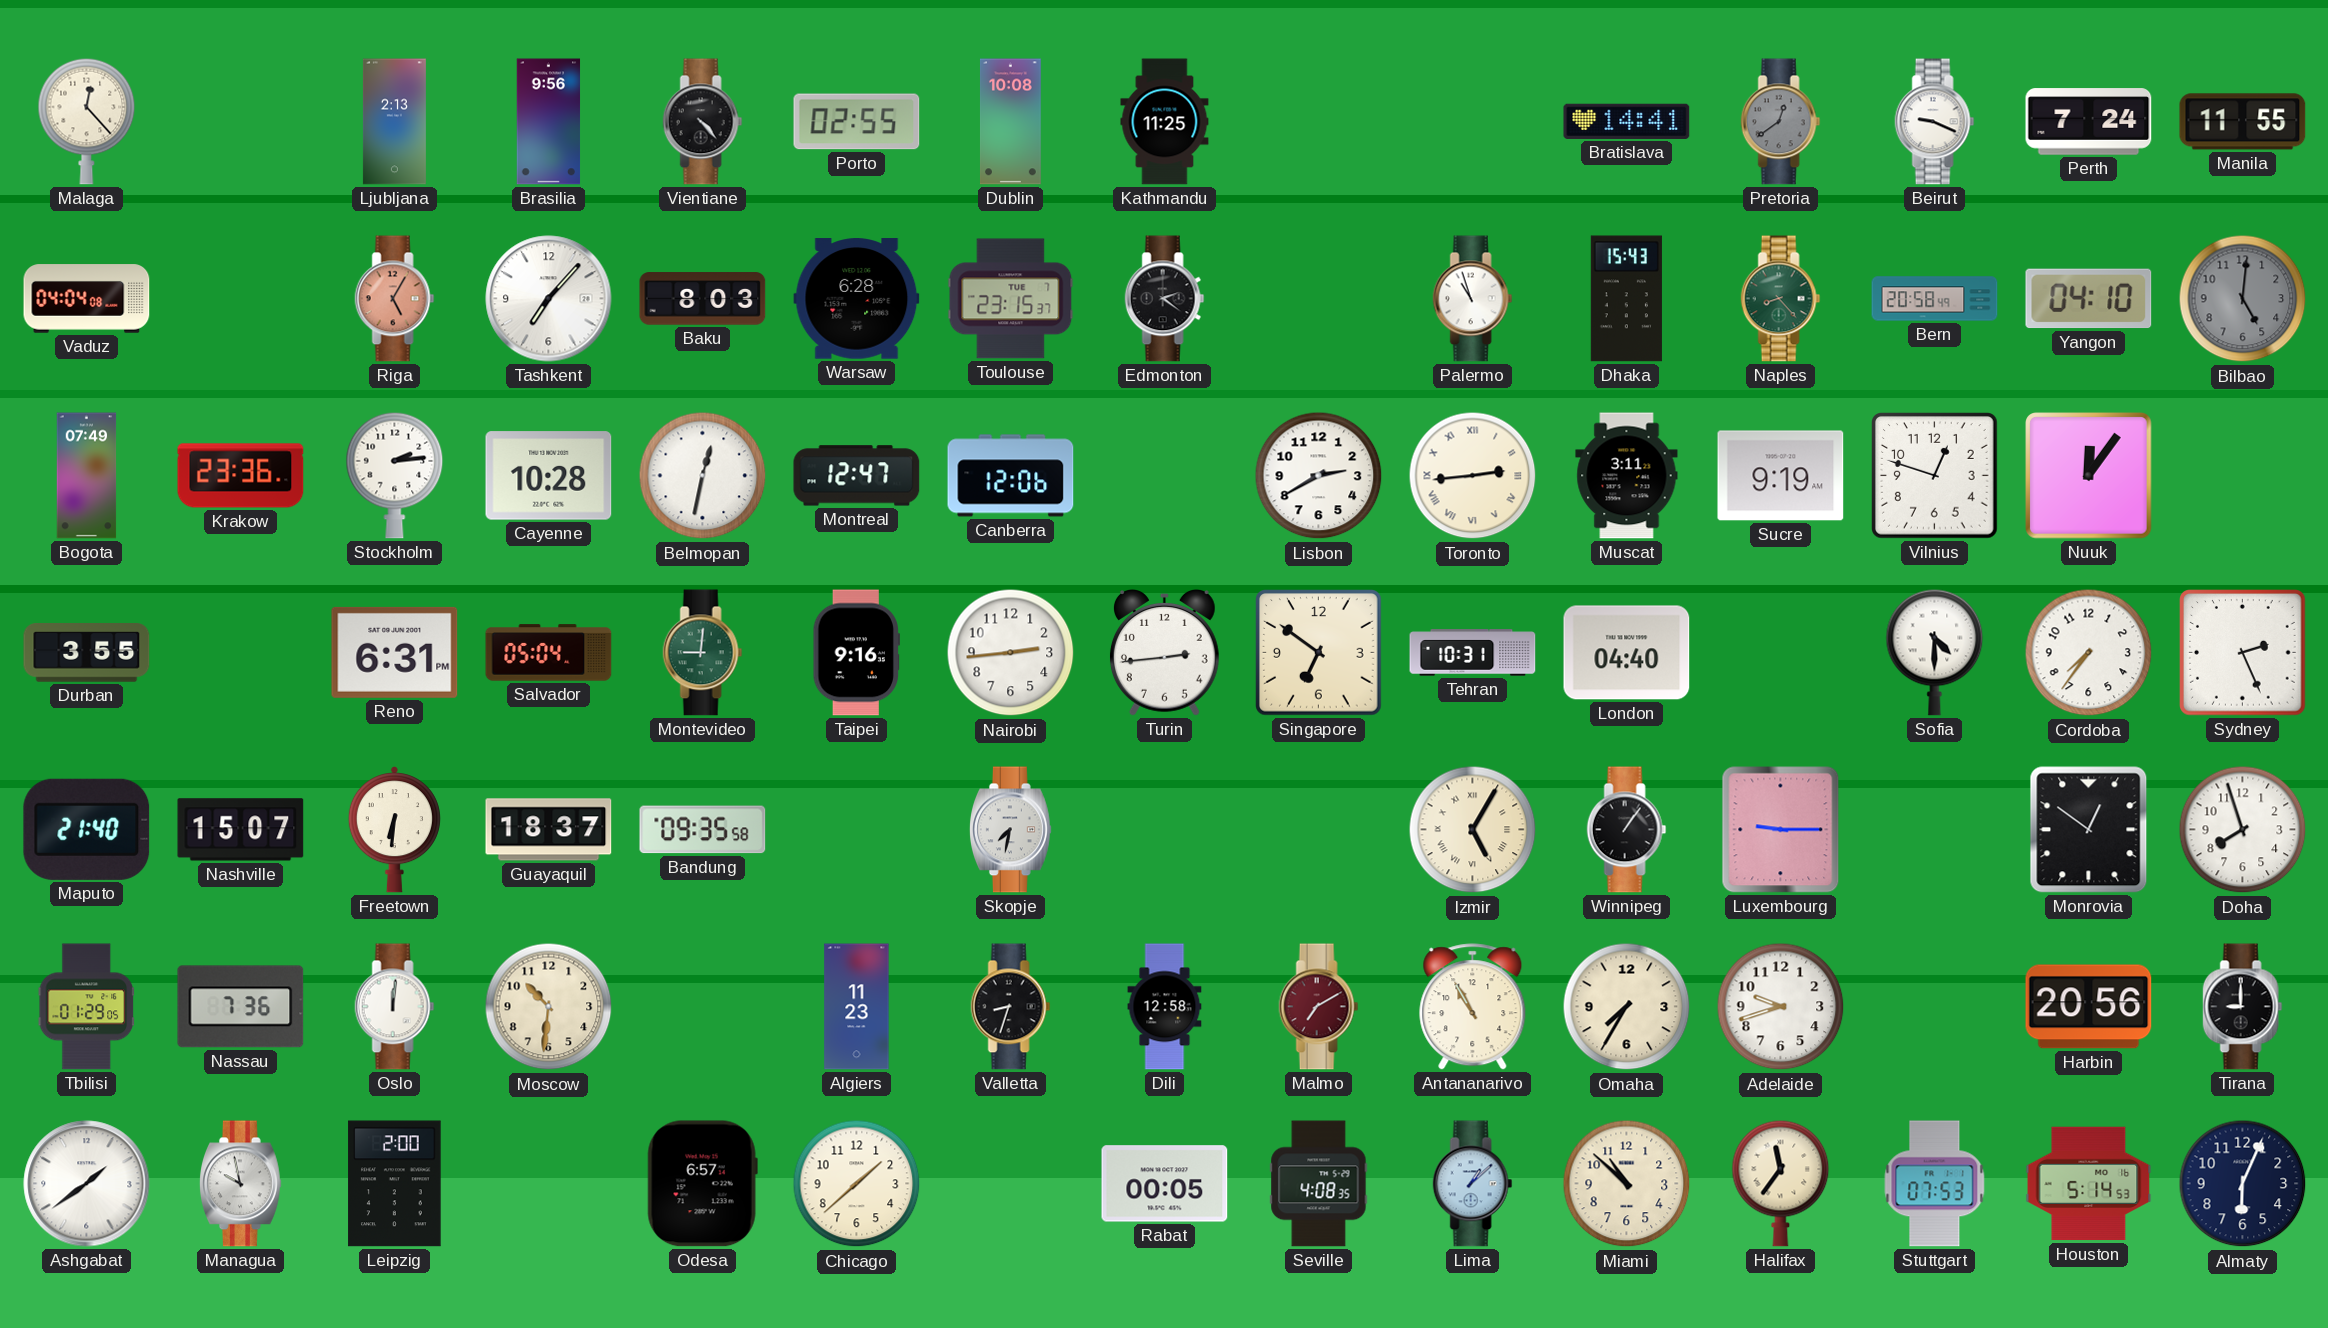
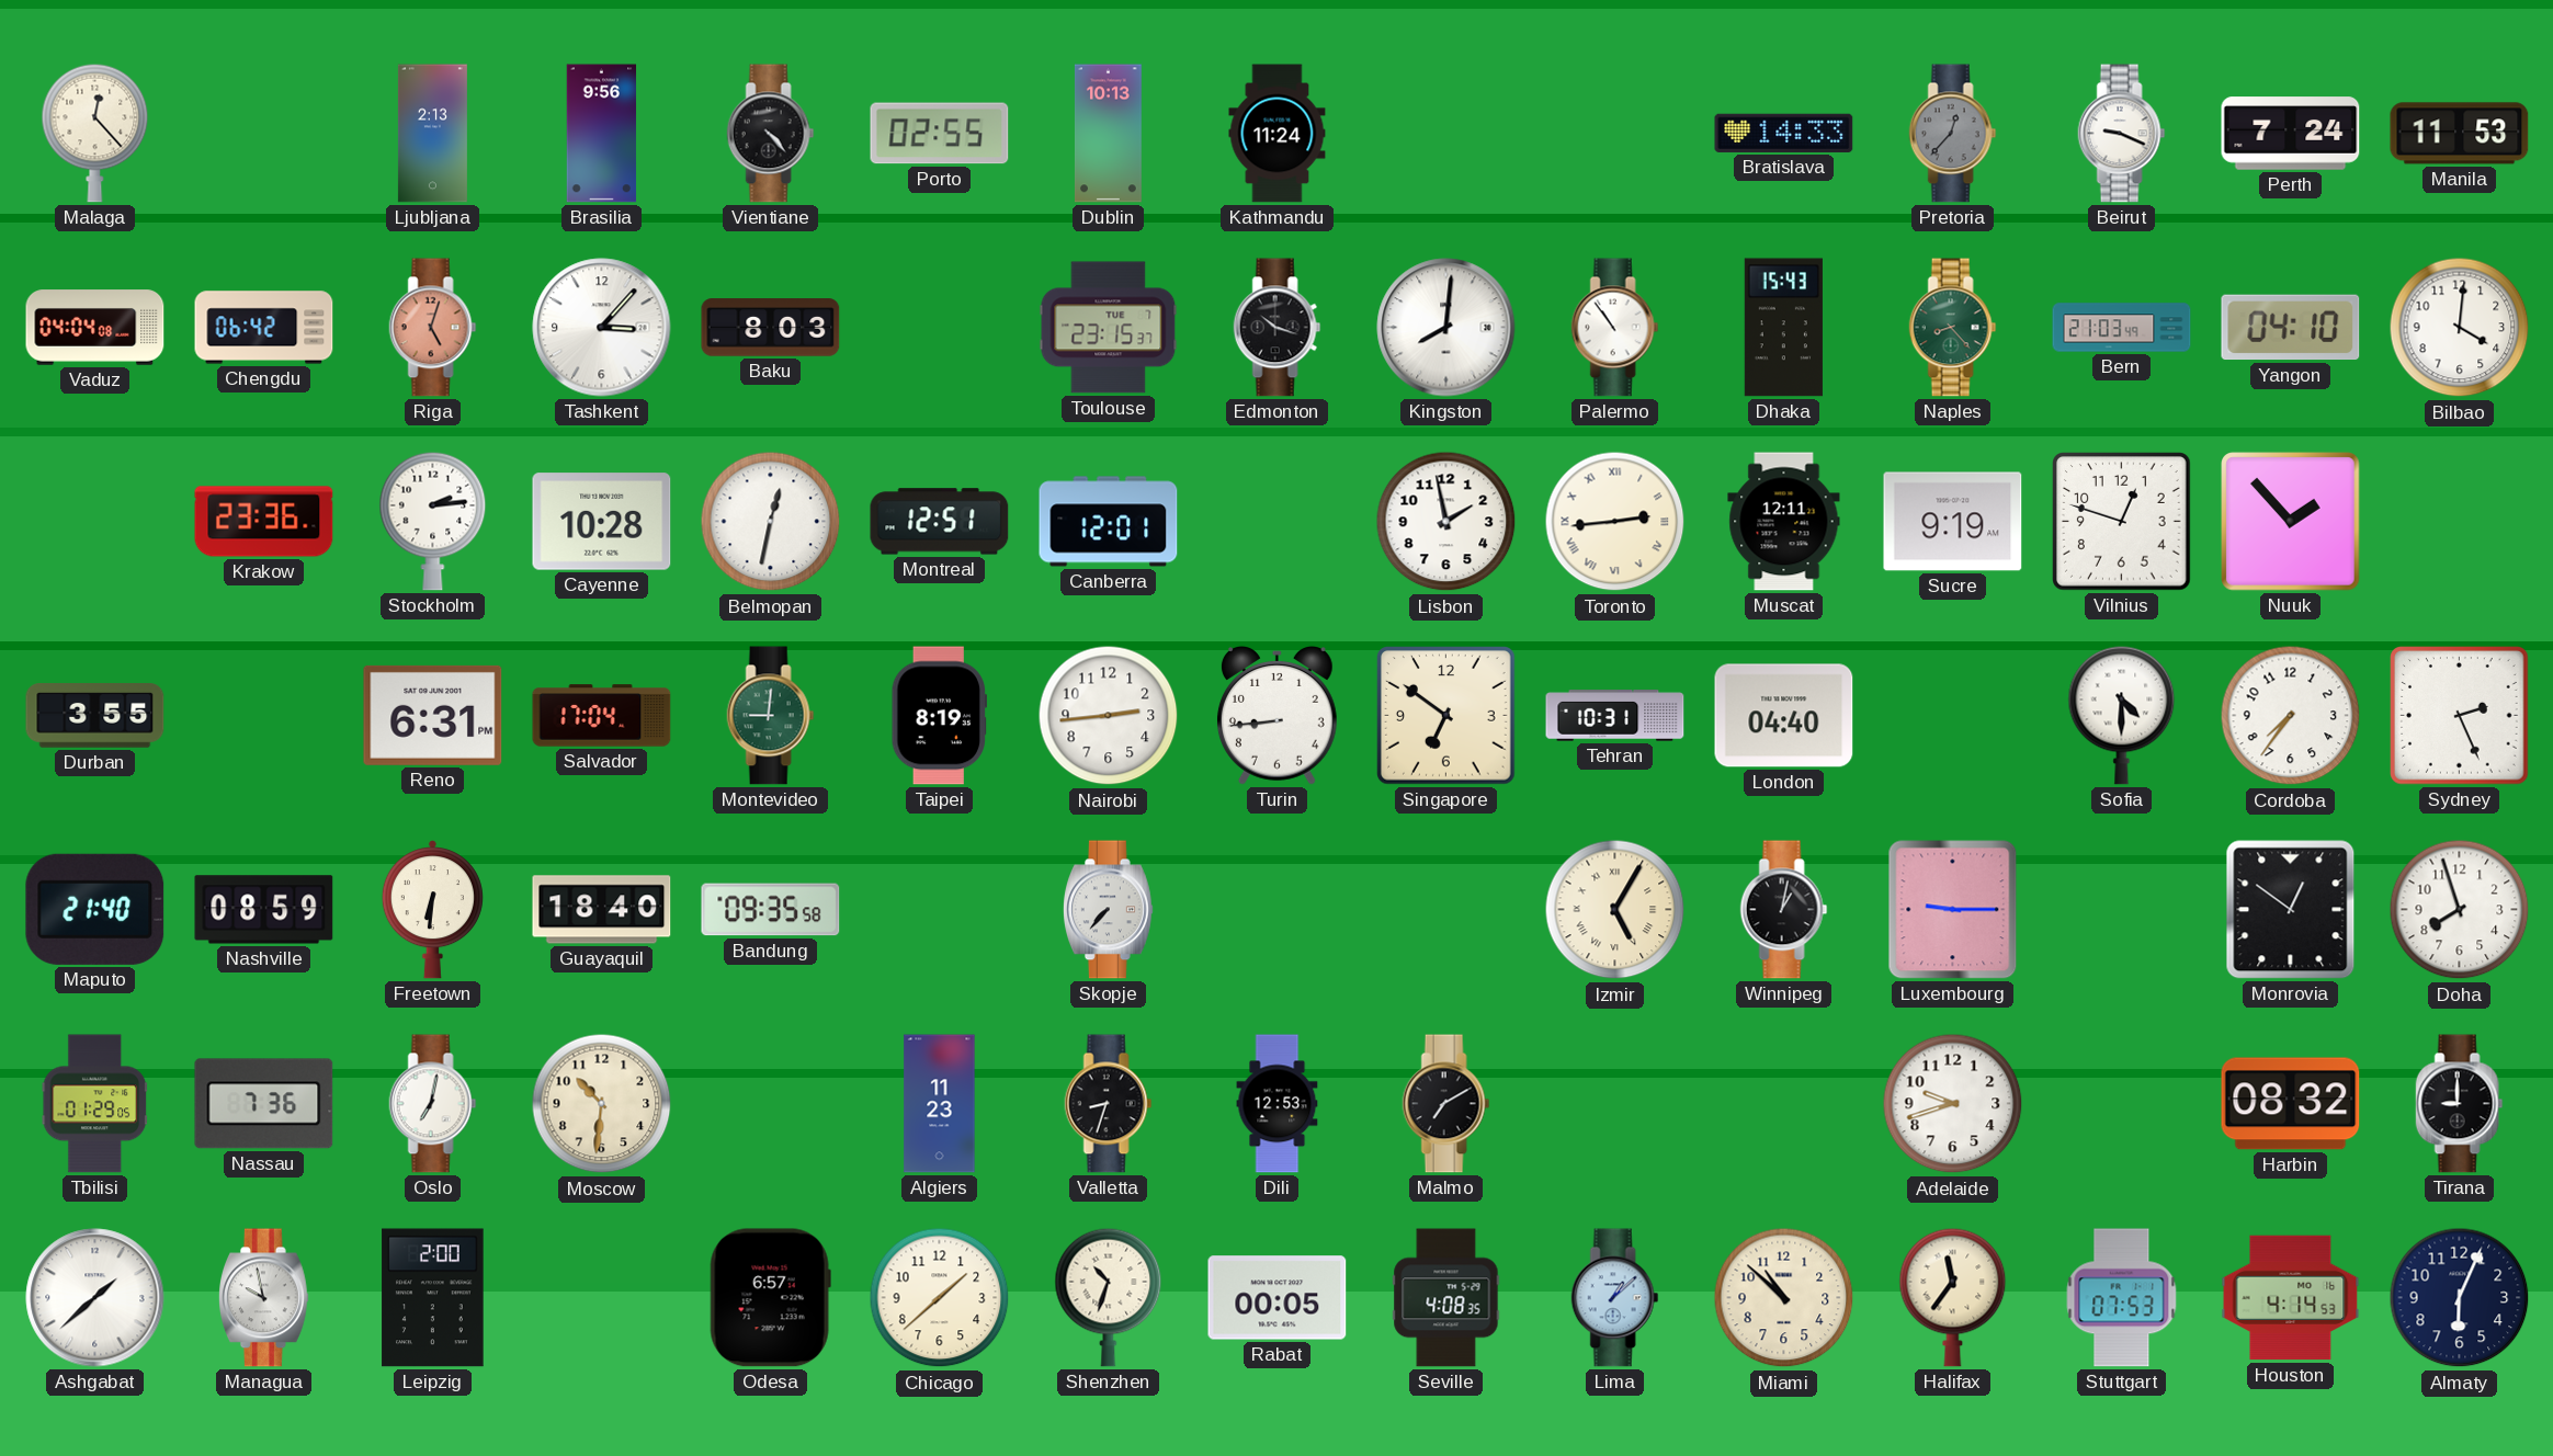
Dublin: 10:08 -> 10:13 (1109, 134)
Kathmandu: 11:25 -> 11:24 (1278, 134)
Bratislava: 14:41 -> 14:33 (1784, 133)
Pretoria: 12:39 -> 12:37 (1953, 134)
Manila: 11:55 -> 11:53 (2460, 134)
Chengdu: none -> 06:42 (264, 328)
Riga: 5:05 -> 5:03 (433, 328)
Tashkent: 7:07 -> 3:07 (602, 328)
Warsaw: 6:28 -> none (857, 299)
Edmonton: 2:21 -> 10:18 (1278, 328)
Kingston: none -> 8:01 (1446, 328)
Palermo: 10:57 -> 10:54 (1615, 328)
Bern: 20:58 -> 21:03 (2122, 328)
Bilbao: 5:01 -> 4:01 (2460, 328)
Bilbao dial: grey -> white (2460, 328)
Bogota: 07:49 -> none (87, 476)
Montreal: 12:47 -> 12:51 (940, 522)
Canberra: 12:06 -> 12:01 (1109, 522)
Lisbon: 2:40 -> 1:58 (1446, 522)
Muscat: 3:11 -> 12:11 (1784, 522)
Nuuk: 12:06 -> 1:53 (2291, 522)
Salvador: 05:04 -> 17:04 (602, 716)
Taipei: 9:16 -> 8:19 (940, 716)
Turin: 2:44 -> 8:44 (1277, 716)
Nashville: 15:07 -> 08:59 (264, 910)
Guayaquil: 18:37 -> 18:40 (602, 910)
Skopje: 7:32 -> 7:37 (1108, 910)
Winnipeg: 1:06 -> 1:02 (1784, 910)
Oslo: 12:01 -> 7:02 (433, 1104)
Dili: 12:58 -> 12:53 (1278, 1104)
Malmo dial: burgundy -> black (1446, 1104)
Antananarivo: 10:55 -> none (1473, 1007)
Omaha: 7:35 -> none (1627, 1007)
Harbin: 20:56 -> 08:32 (2291, 1104)
Ashgabat: 1:39 -> 1:38 (95, 1298)
Shenzhen: none -> 10:33 (1109, 1297)
Houston: 5:14 -> 4:14 (2291, 1298)
